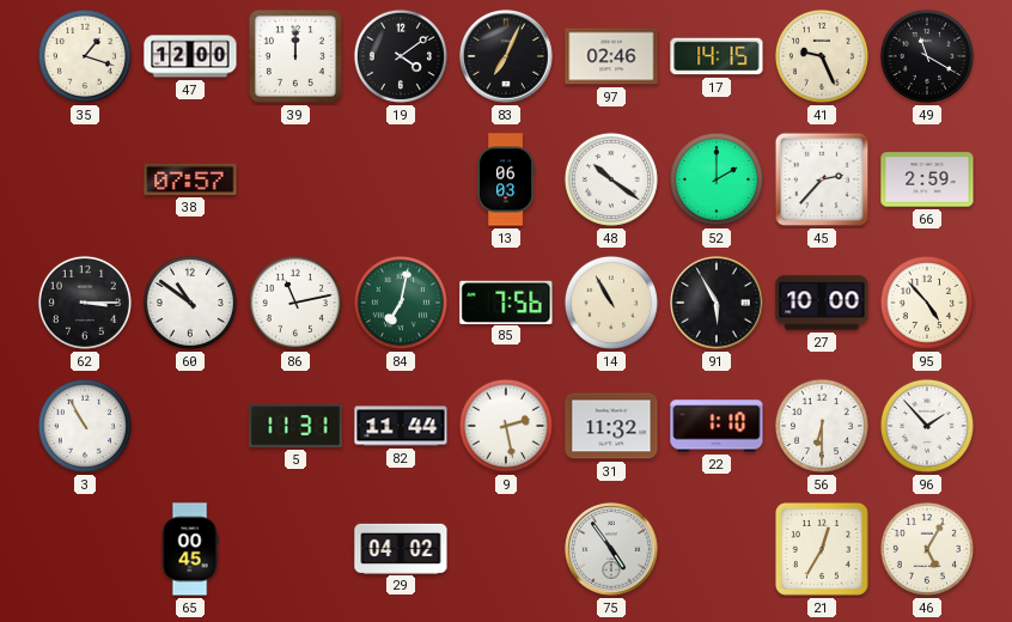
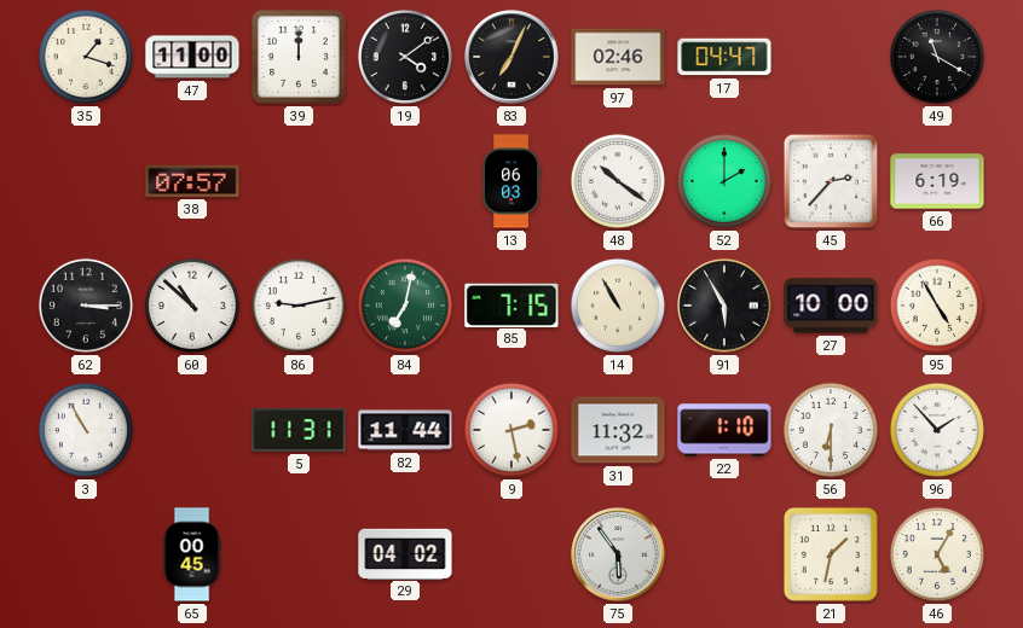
47: 12:00 -> 11:00 (192, 57)
17: 14:15 -> 04:47 (724, 57)
41: 9:26 -> none (822, 56)
66: 2:59 -> 6:19 (937, 181)
60: 10:51 -> 10:52 (192, 306)
86: 11:13 -> 9:13 (299, 306)
85: 7:56 -> 7:15 (511, 304)
95: 4:53 -> 4:55 (937, 306)
75: 4:54 -> 5:54 (618, 554)
21: 12:35 -> 1:32 (831, 554)
